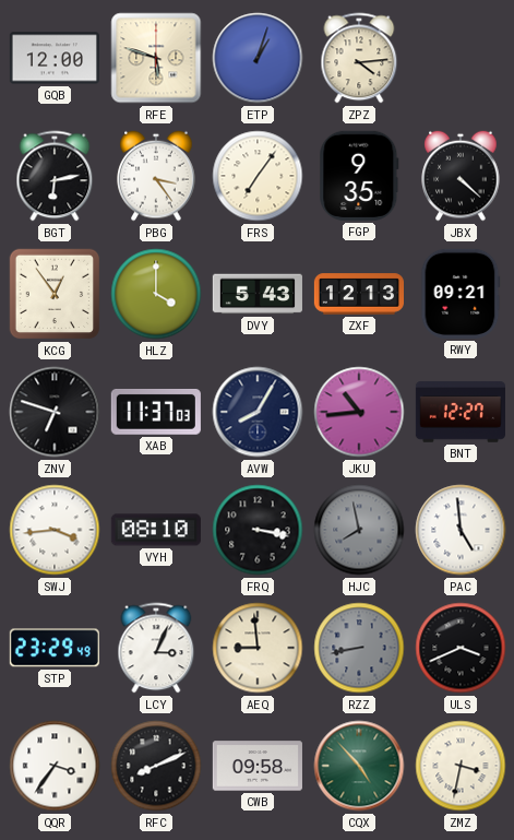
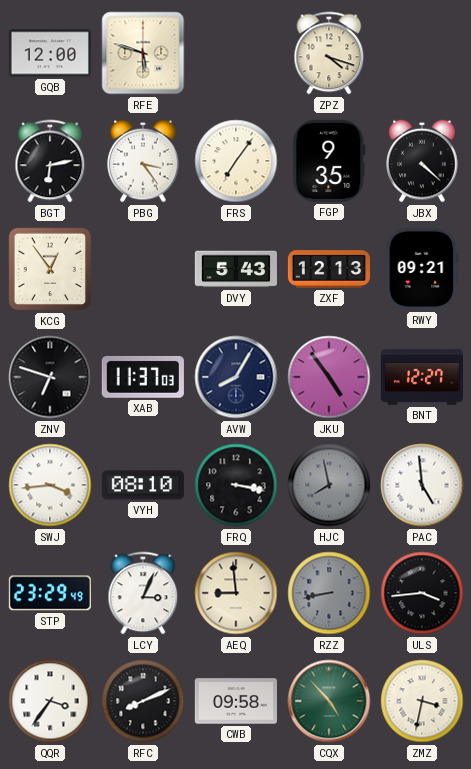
ETP: 1:03 -> none (258, 58)
ZPZ: 4:14 -> 4:18 (329, 53)
HLZ: 4:00 -> none (156, 294)
JKU: 10:44 -> 4:54 (329, 377)
ULS: 3:41 -> 3:44 (422, 593)
